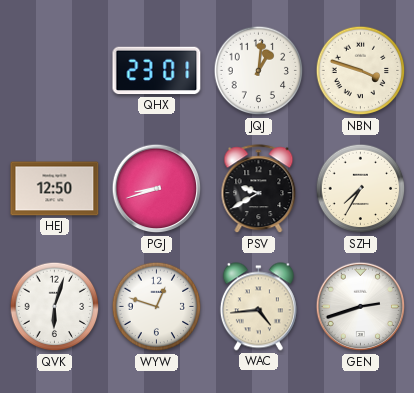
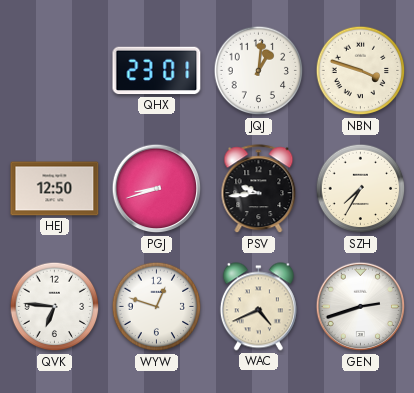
PSV: 9:40 -> 9:44 (259, 189)
QVK: 6:03 -> 6:46 (55, 307)
WAC: 4:44 -> 4:41 (258, 307)
